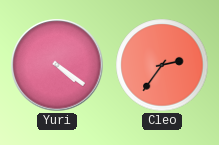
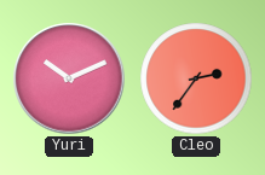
Yuri: 4:21 -> 10:11 (69, 78)
